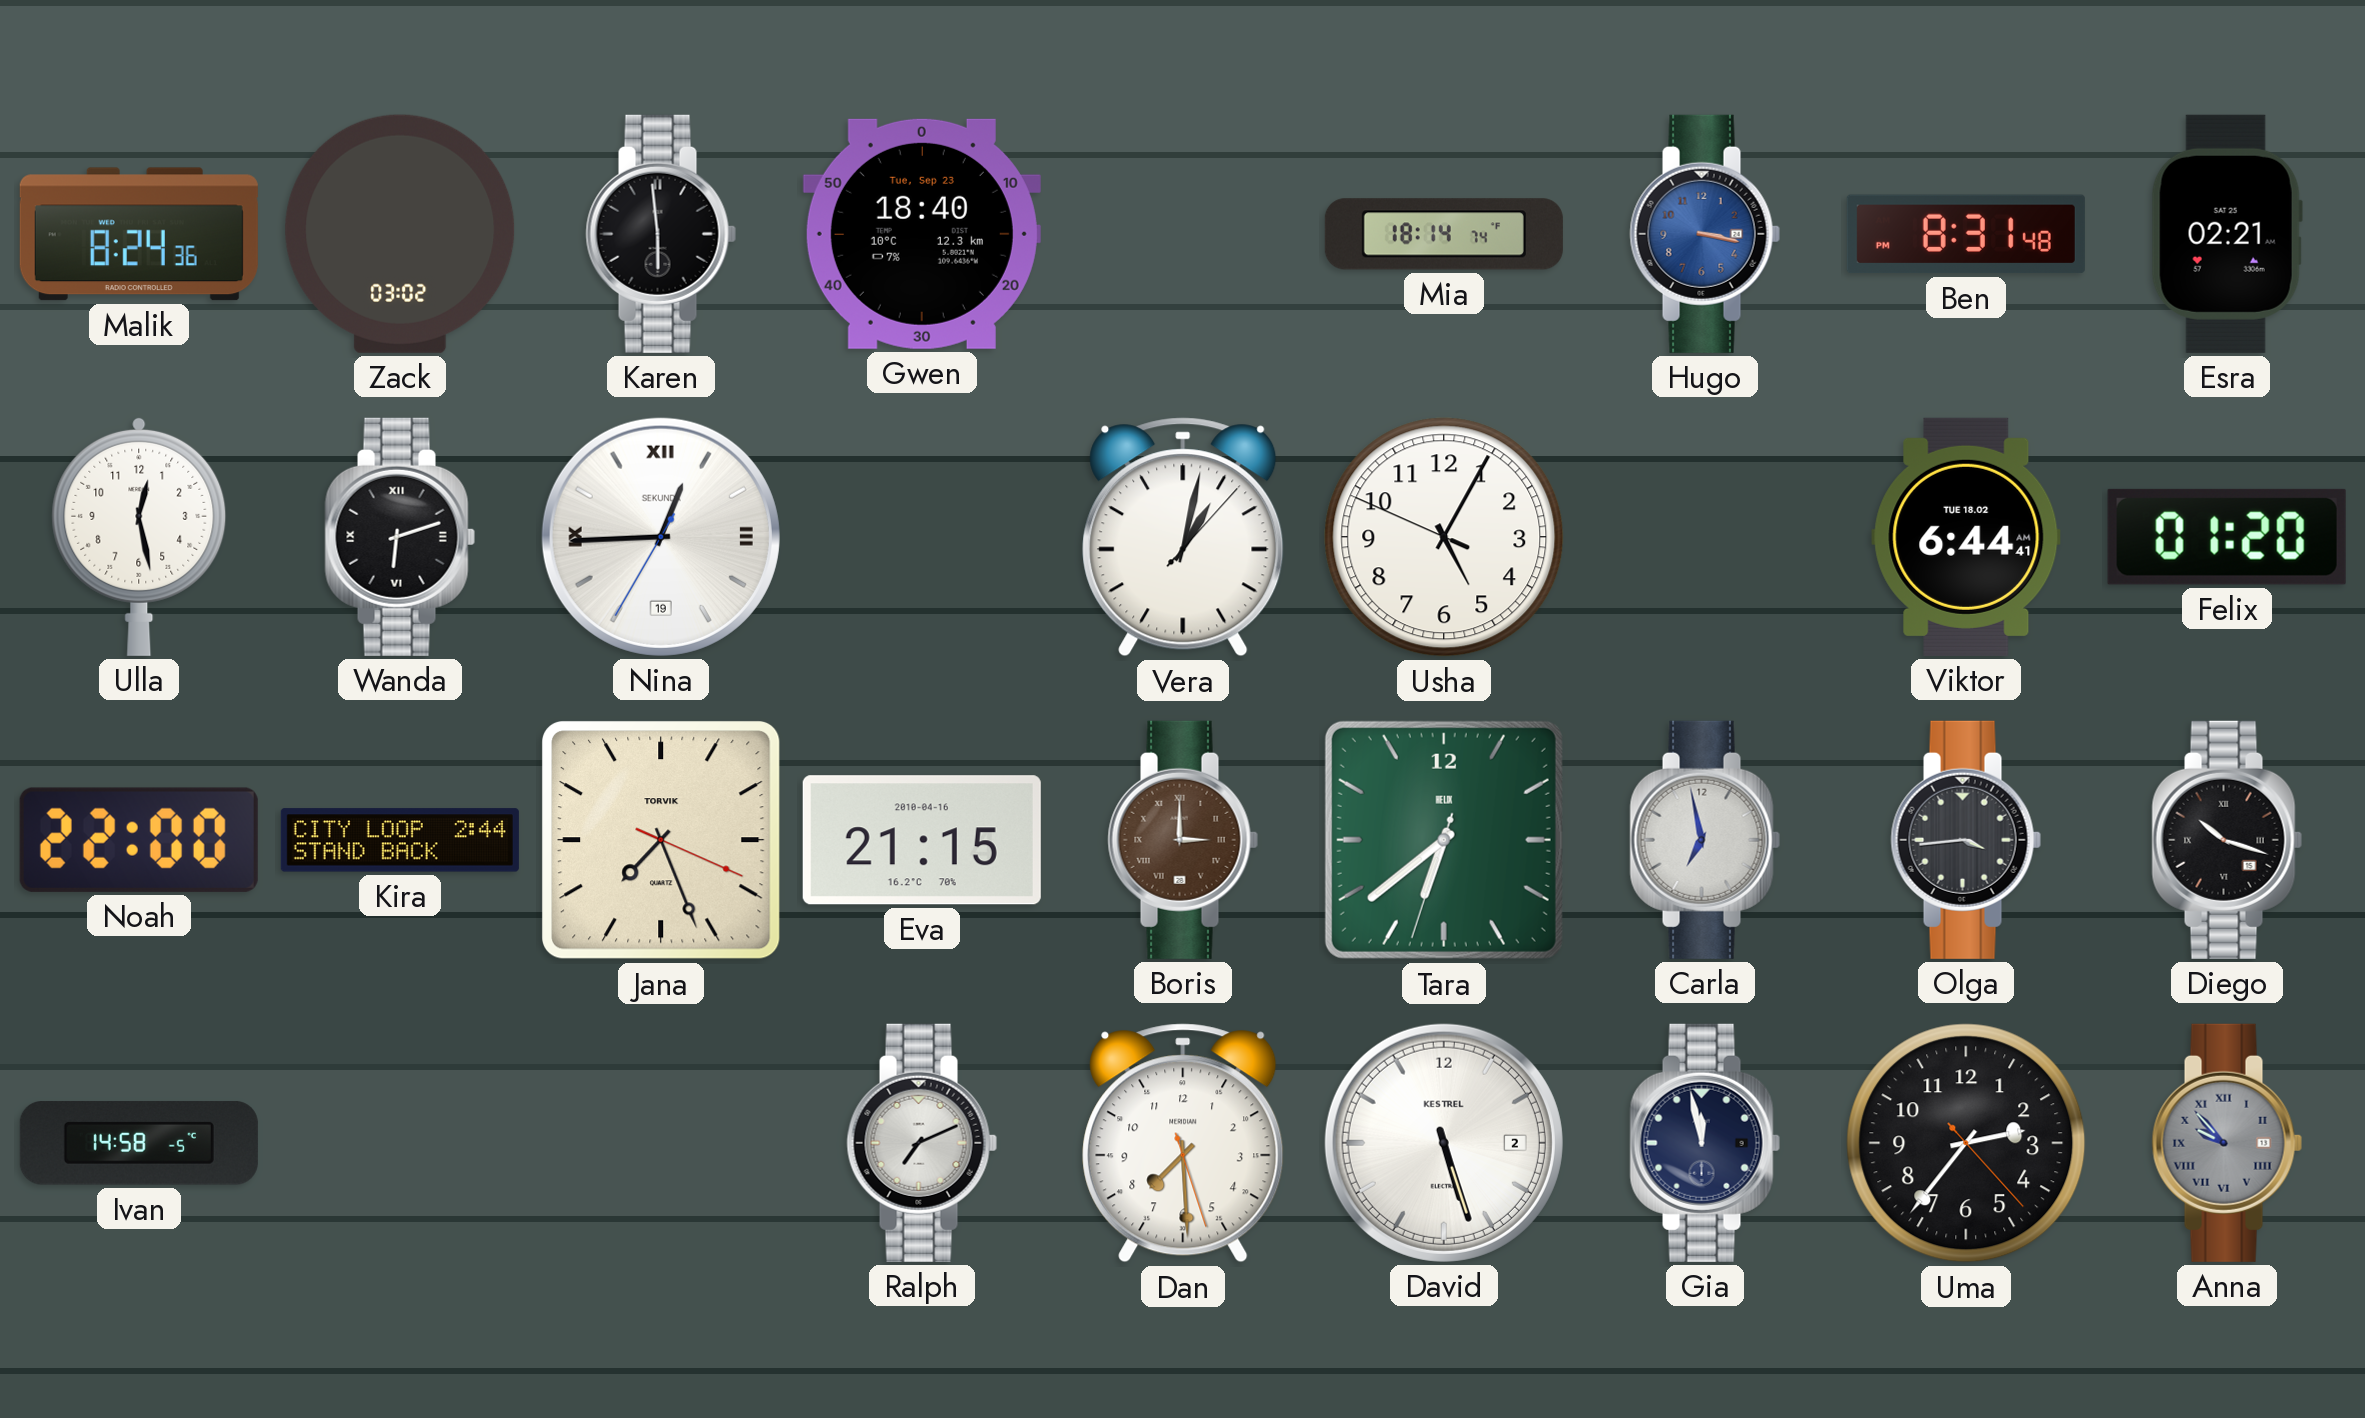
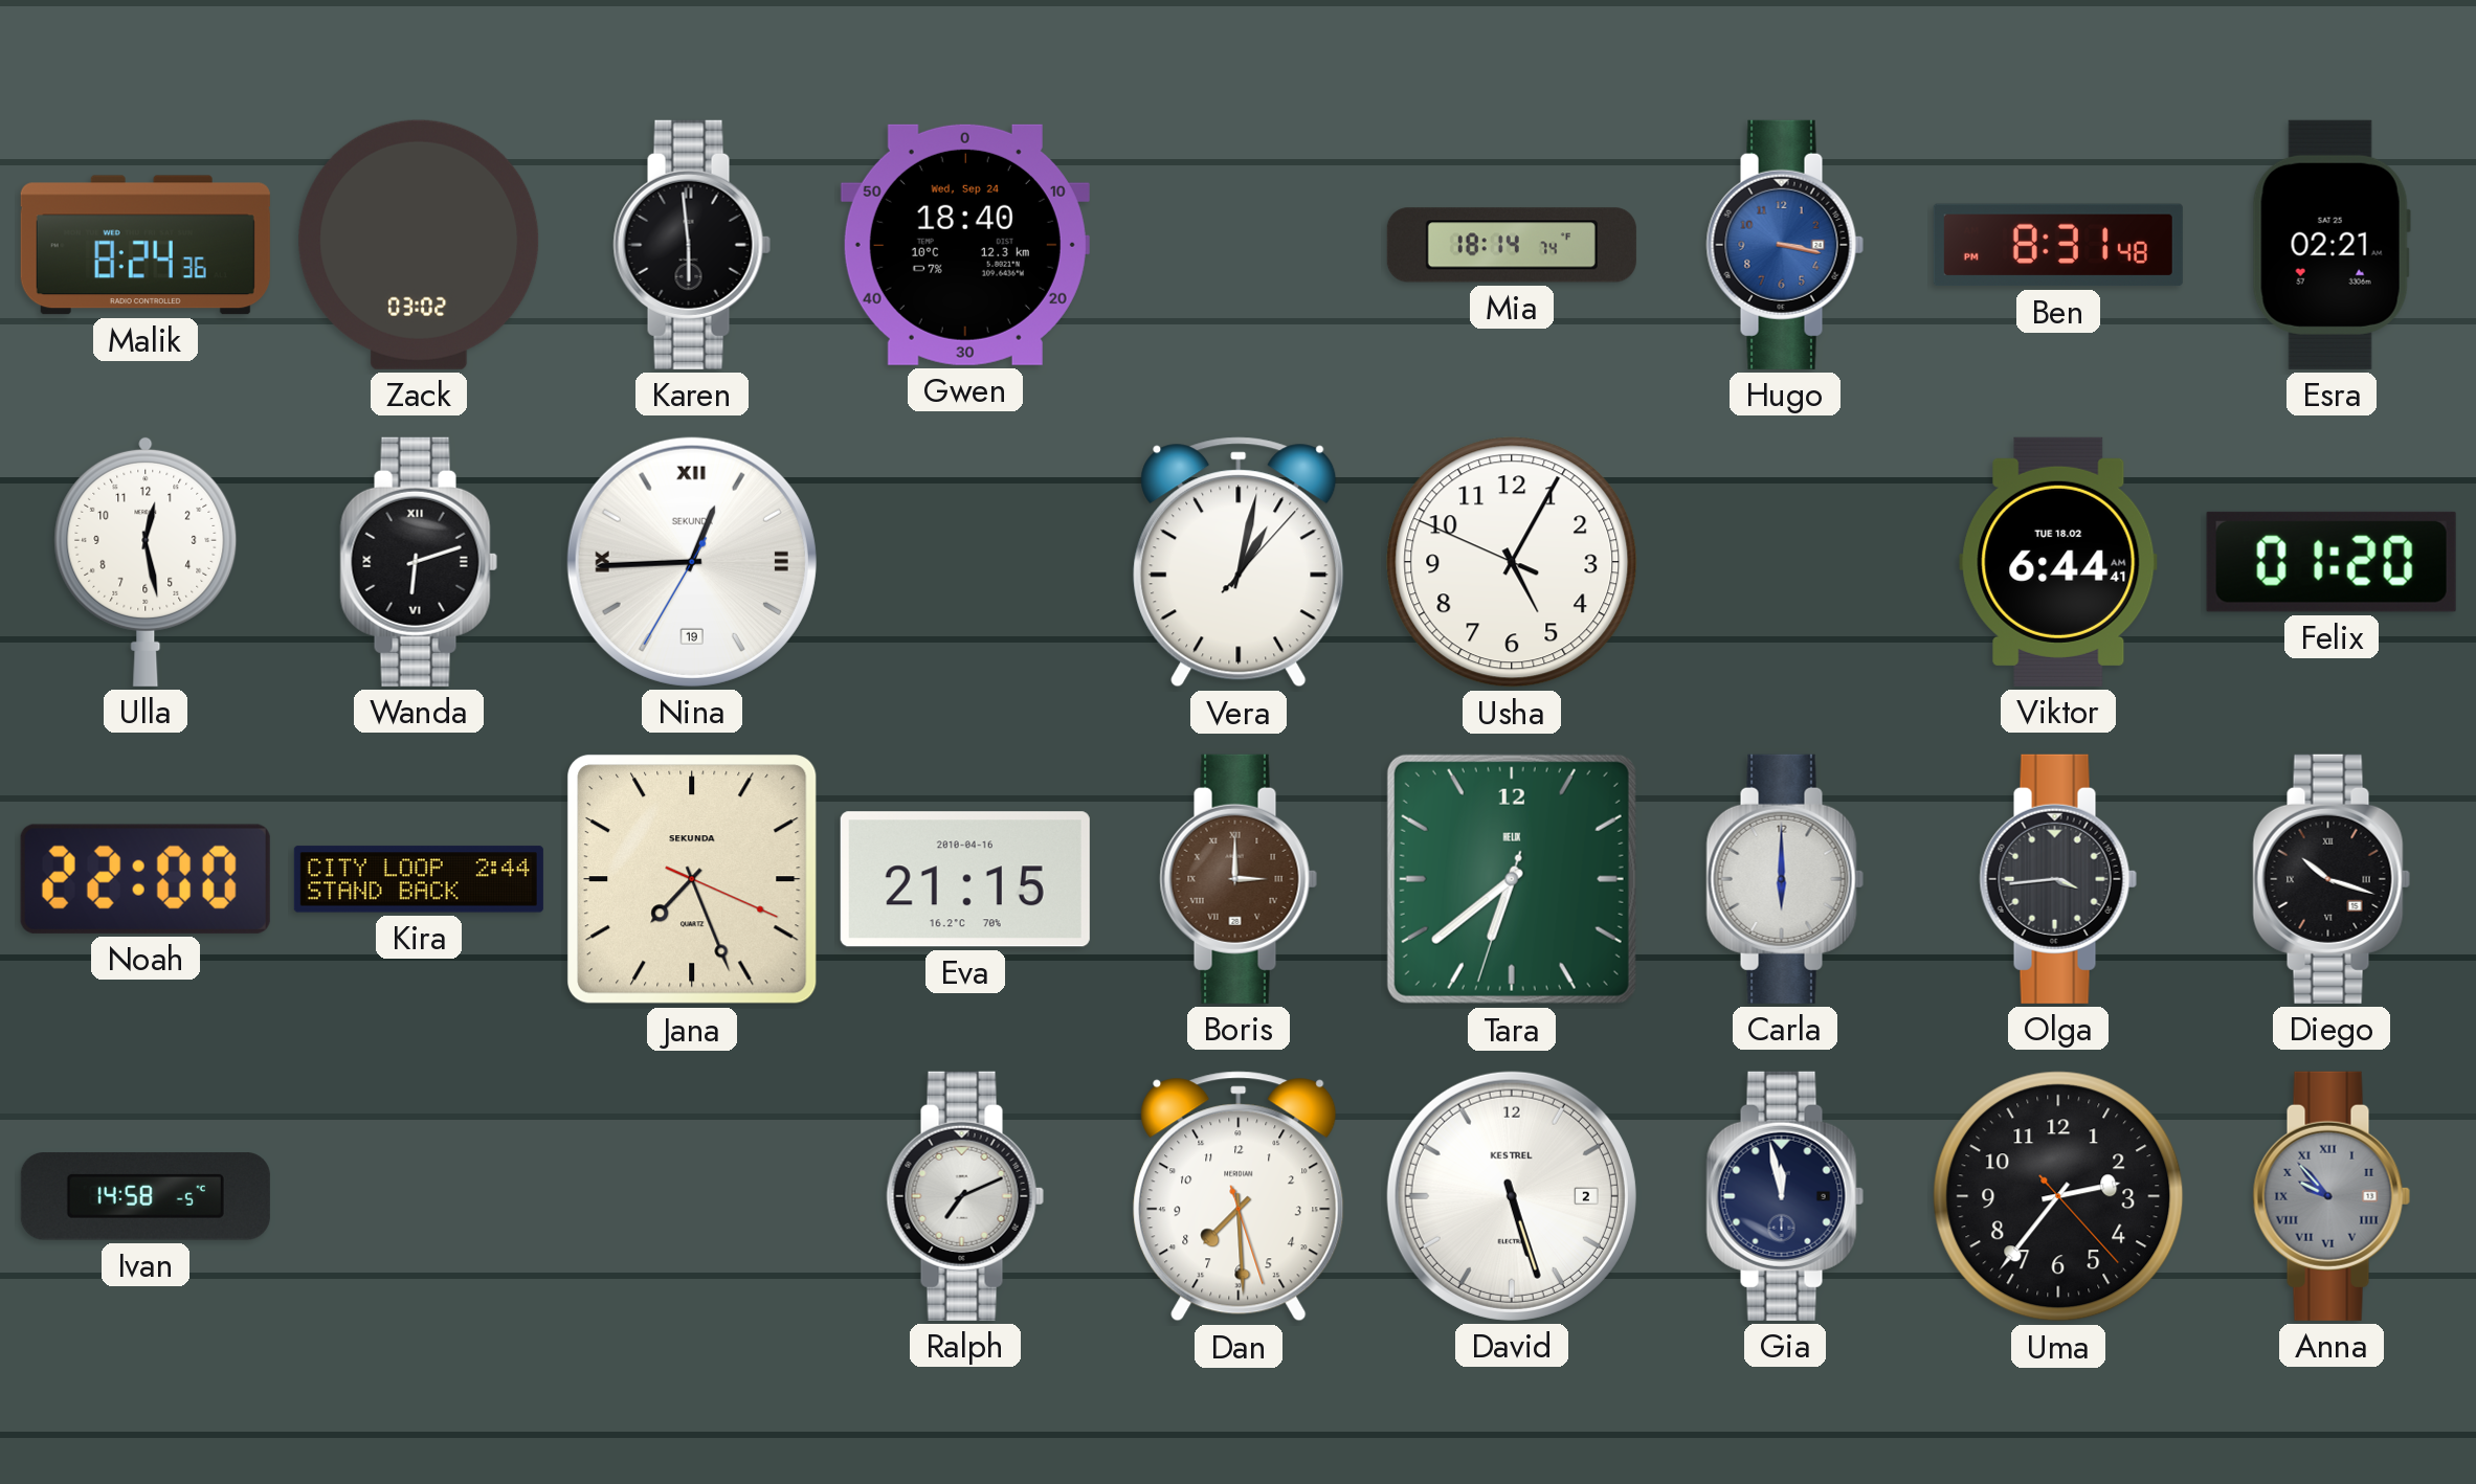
Gwen date: Tue, Sep 23 -> Wed, Sep 24 (965, 245)
Jana brand: TORVIK -> SEKUNDA (692, 879)
Carla: 6:58 -> 6:00 (1785, 879)
